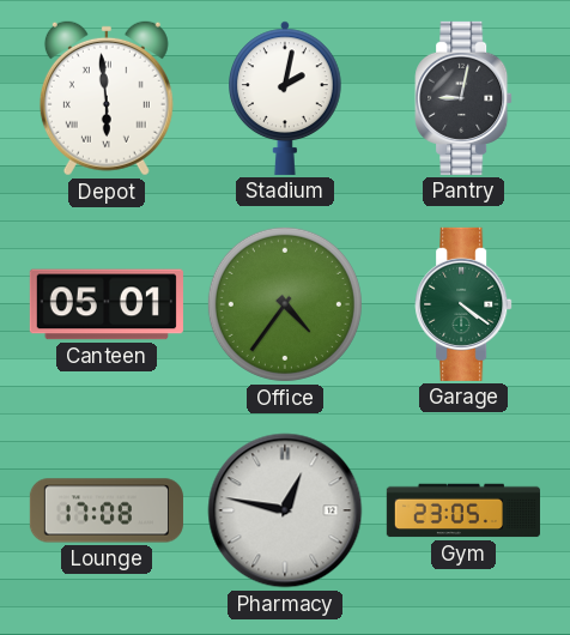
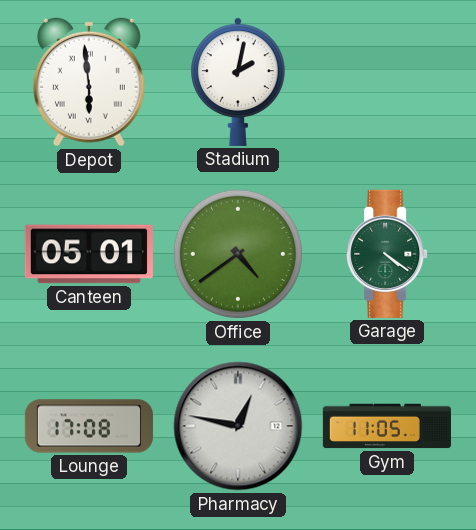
Pantry: 9:02 -> none (463, 98)
Office: 4:36 -> 4:39 (238, 254)
Gym: 23:05 -> 11:05 (387, 426)
